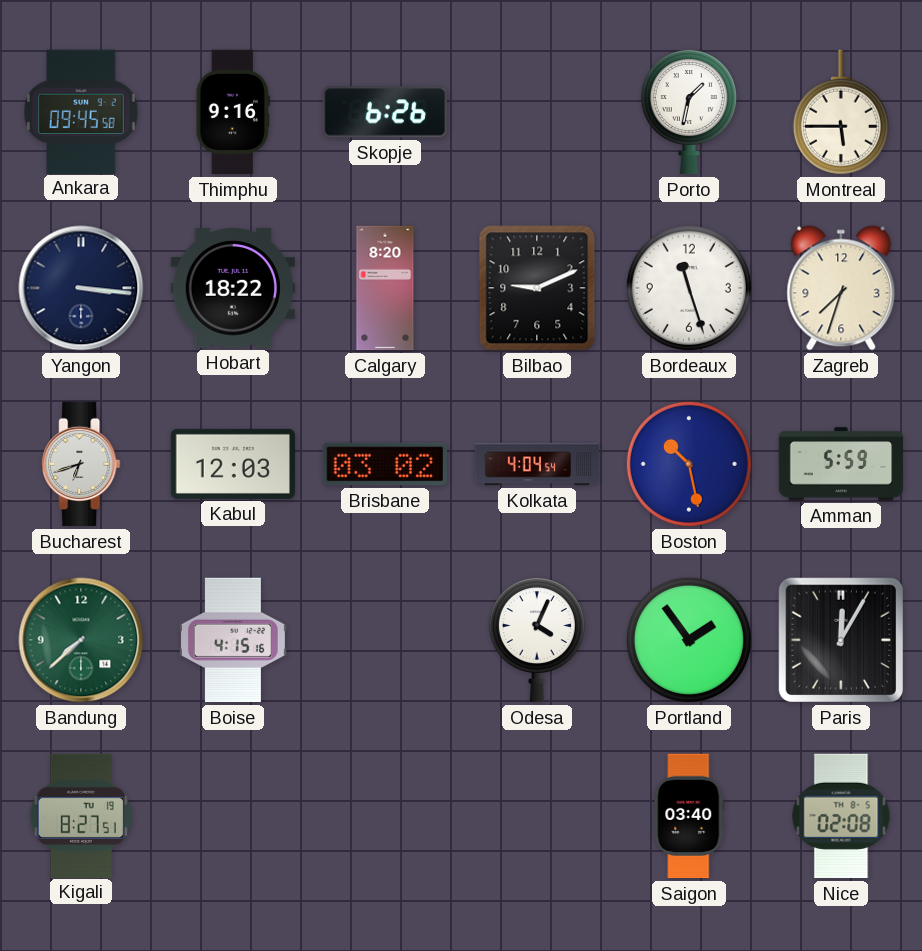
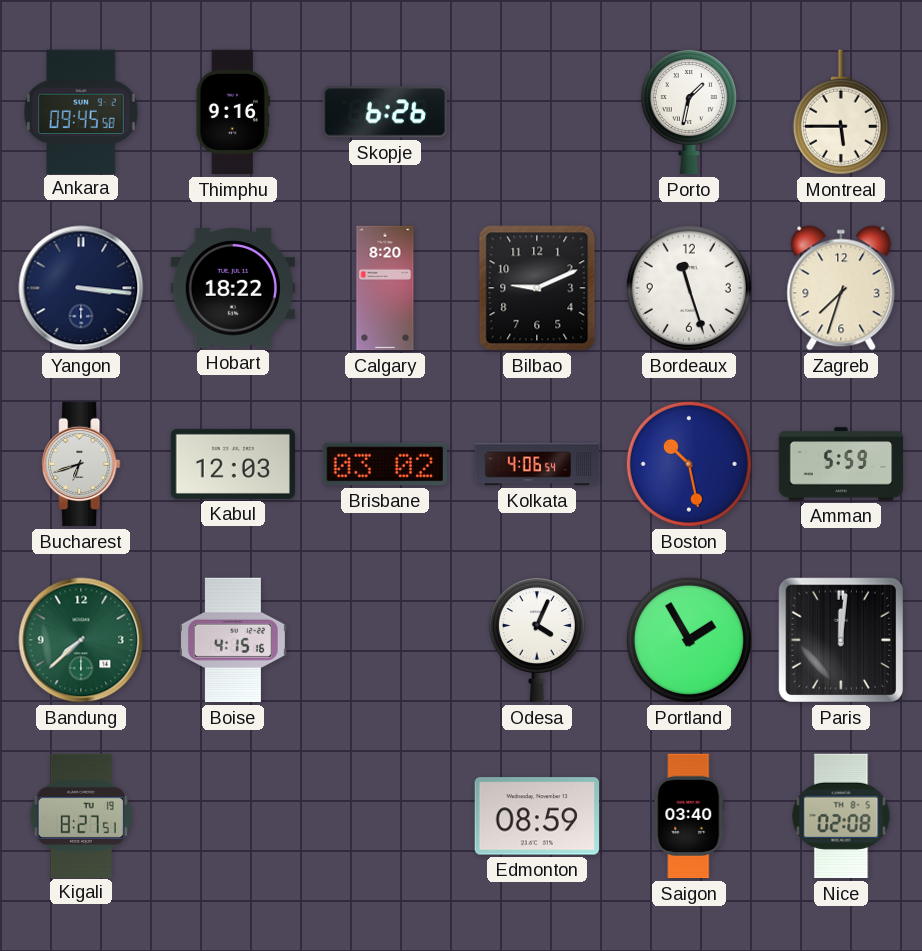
Kolkata: 4:04 -> 4:06 (537, 464)
Portland: 1:54 -> 1:55 (689, 640)
Paris: 12:05 -> 12:01 (841, 640)
Edmonton: none -> 08:59 (536, 816)
